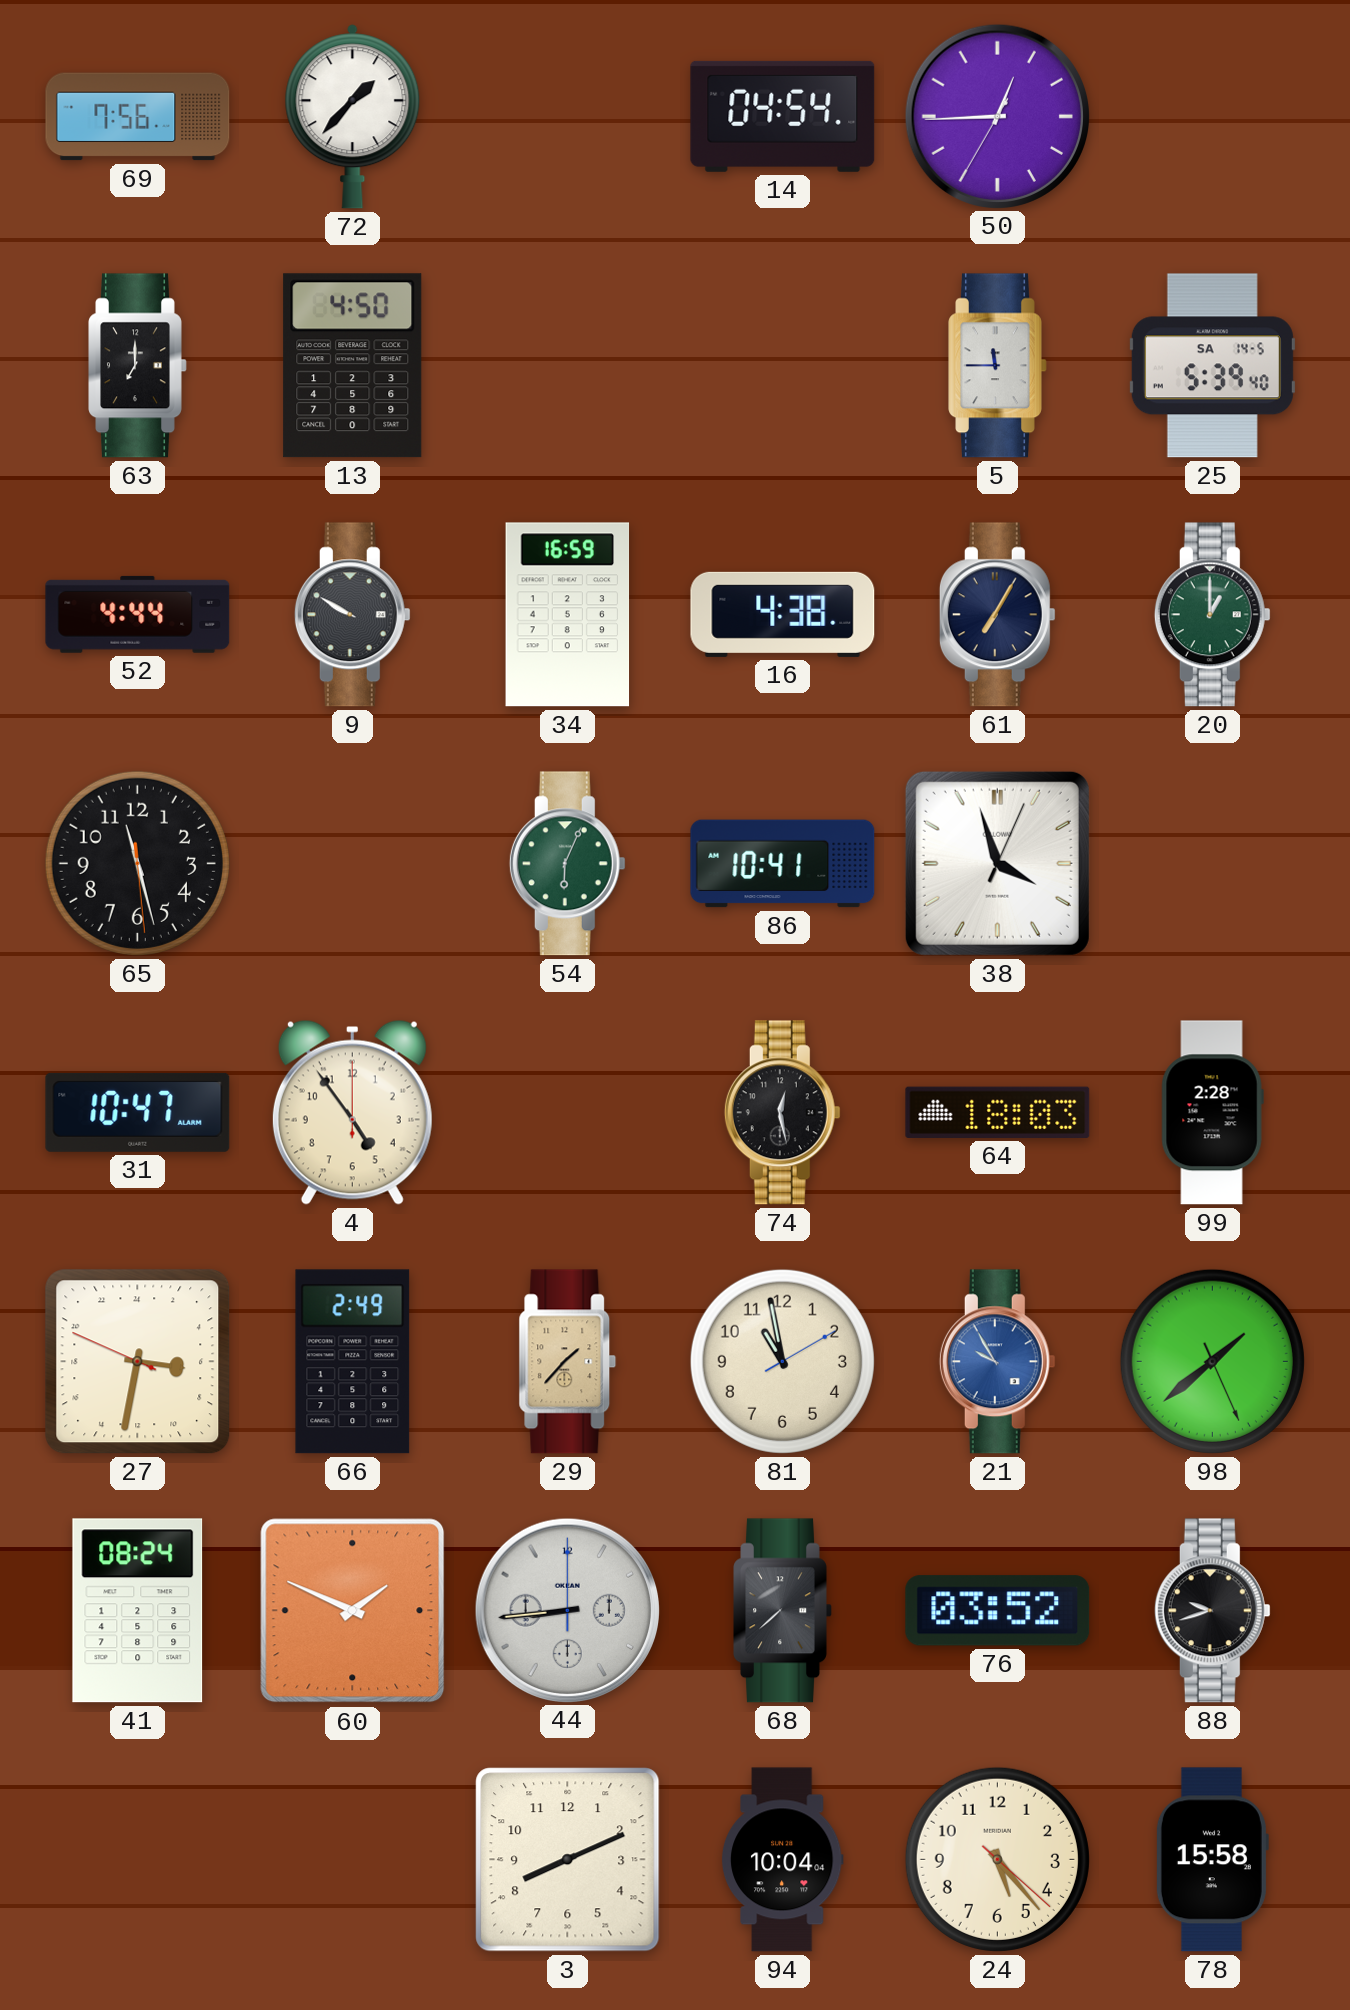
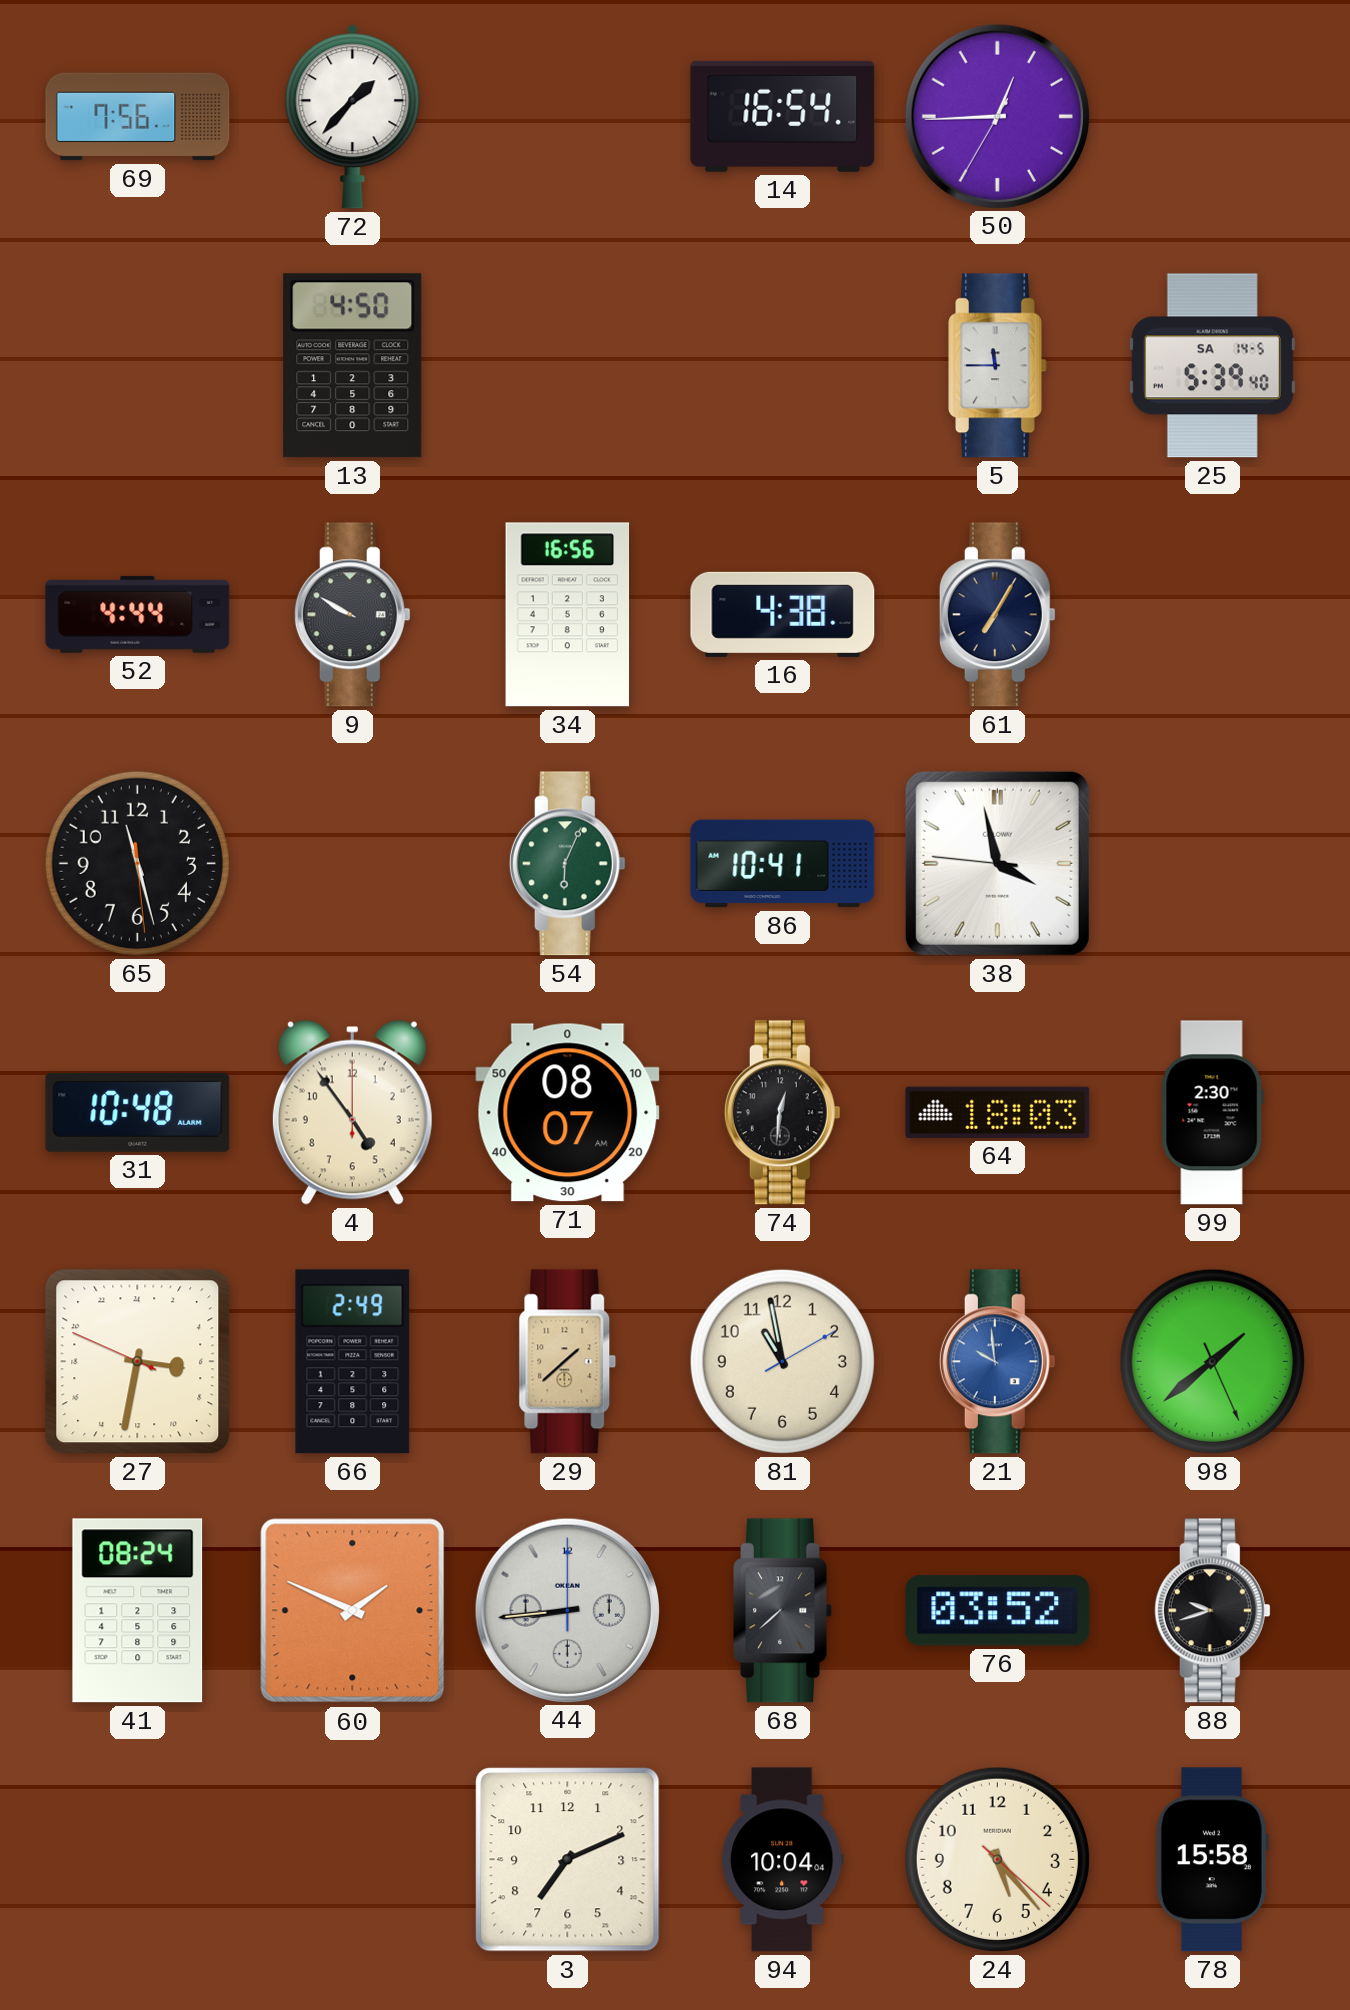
14: 04:54 -> 16:54 (783, 116)
63: 7:00 -> none (138, 366)
34: 16:59 -> 16:56 (568, 615)
20: 1:00 -> none (1212, 615)
38: 3:57:04 -> 3:57:46 (997, 863)
31: 10:47 -> 10:48 (138, 1112)
71: none -> 08:07 (568, 1113)
74: 12:28 -> 12:31 (782, 1113)
99: 2:28 -> 2:30 (1212, 1113)
29: 1:37 -> 1:38 (568, 1362)
21: 9:55 -> 9:59 (997, 1362)
3: 8:11 -> 7:11 (568, 1860)
